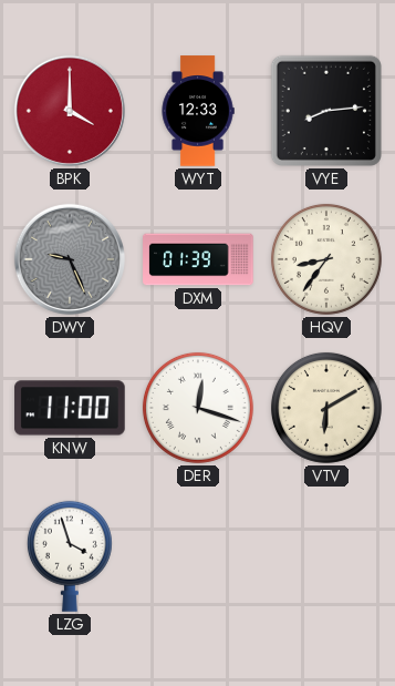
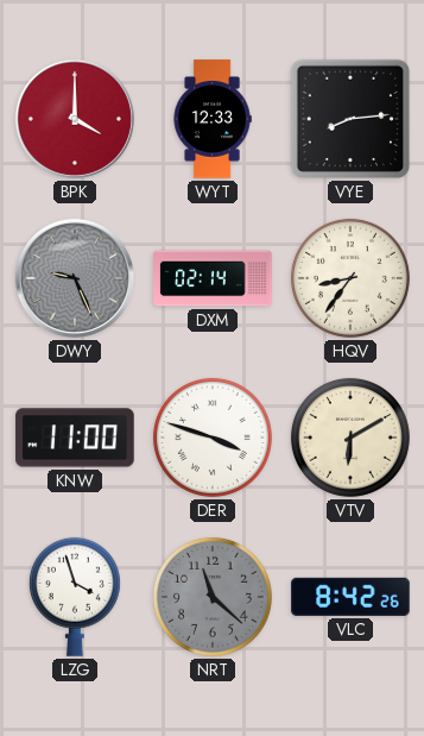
DXM: 01:39 -> 02:14 (213, 278)
DER: 12:18 -> 3:48 (213, 438)
NRT: none -> 11:22 (213, 597)
VLC: none -> 8:42 (350, 597)
